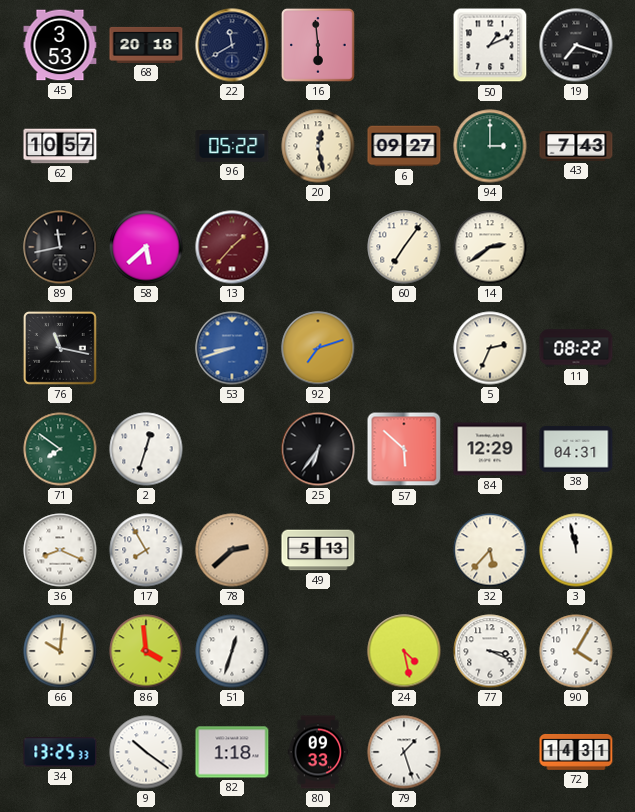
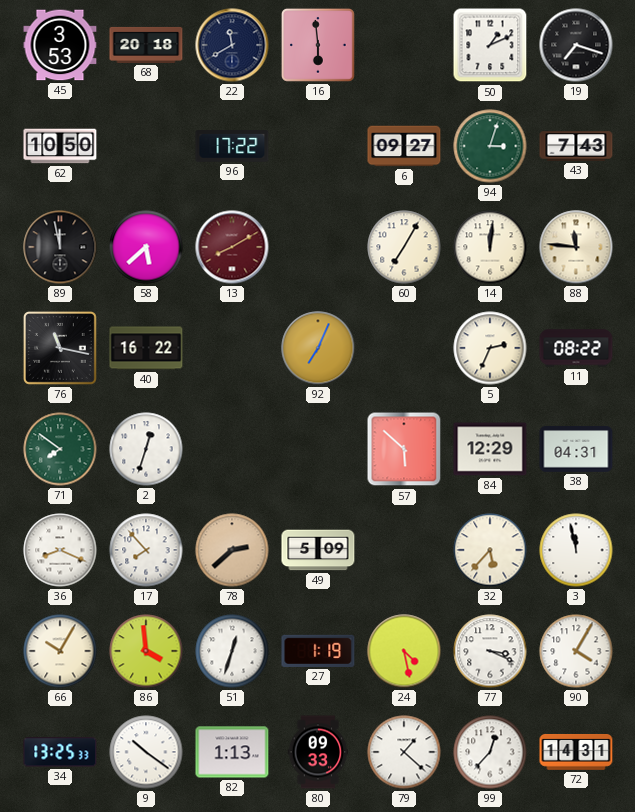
62: 10:57 -> 10:50 (60, 146)
96: 05:22 -> 17:22 (232, 146)
20: 12:28 -> none (318, 146)
94: 3:00 -> 3:03 (490, 146)
89: 11:43 -> 11:58 (60, 247)
13: 1:37 -> 8:10 (232, 247)
60: 7:06 -> 7:05 (404, 247)
14: 2:39 -> 12:01 (490, 247)
88: none -> 11:46 (576, 247)
40: none -> 16:22 (146, 348)
53: 8:42 -> none (232, 348)
92: 7:12 -> 7:04 (318, 348)
25: 6:36 -> none (318, 449)
17: 7:55 -> 7:53 (146, 550)
49: 5:13 -> 5:09 (318, 550)
66: 10:01 -> 10:05 (60, 651)
27: none -> 1:19 (318, 651)
82: 1:18 -> 1:13 (232, 752)
79: 1:27 -> 1:22 (404, 752)
99: none -> 12:37 (490, 752)
